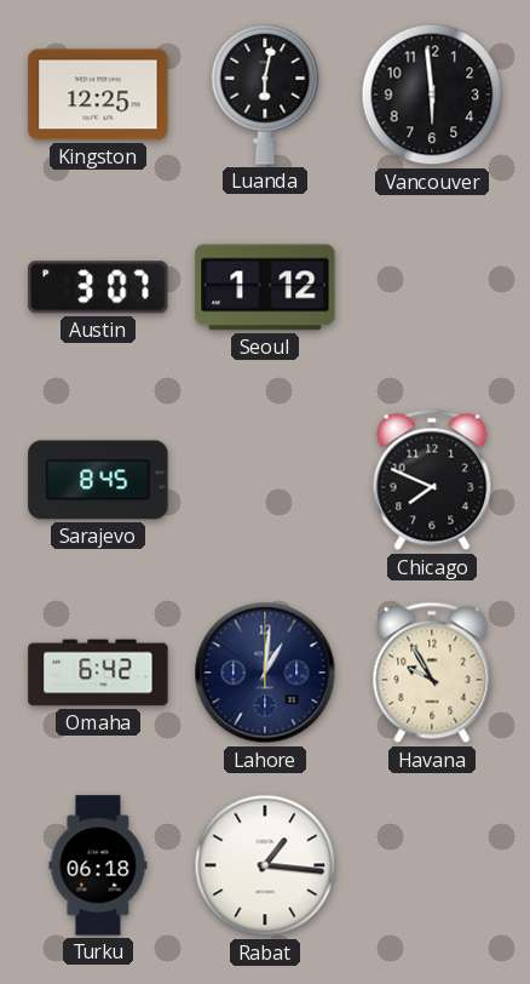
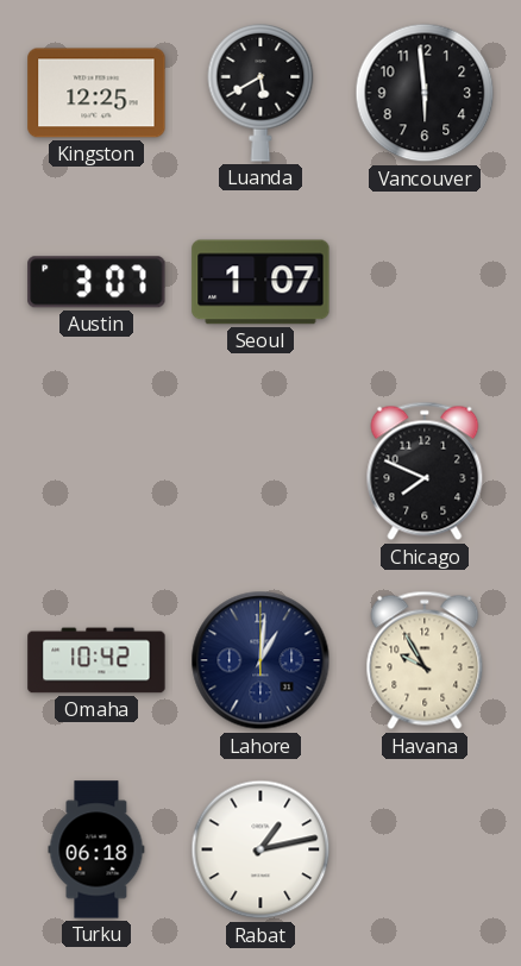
Luanda: 6:02 -> 5:40 (260, 93)
Seoul: 1:12 -> 1:07 (260, 282)
Sarajevo: 8:45 -> none (98, 480)
Omaha: 6:42 -> 10:42 (96, 660)
Rabat: 1:16 -> 1:13 (260, 849)
